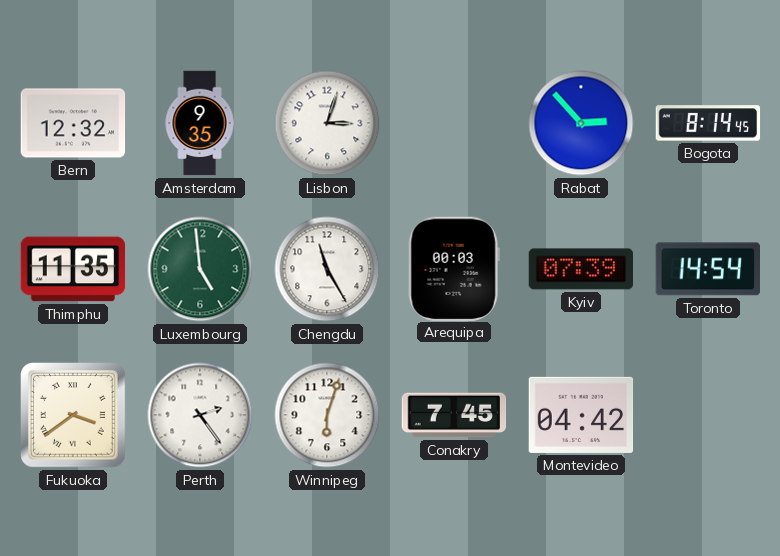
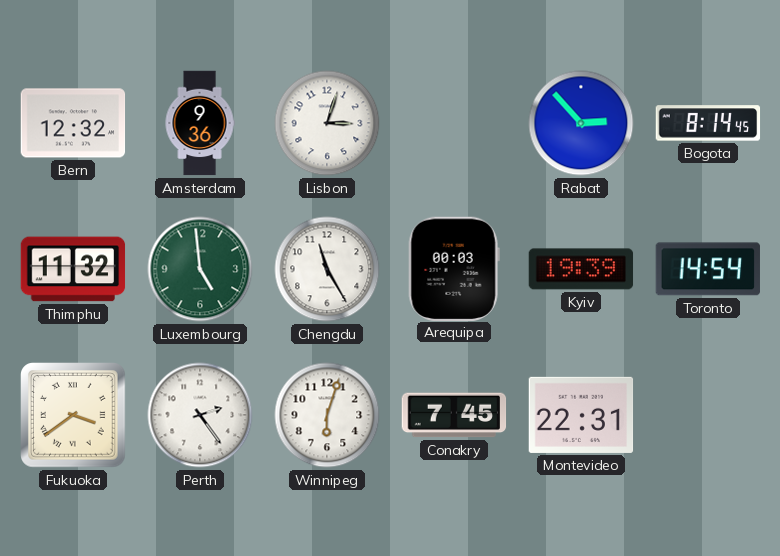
Amsterdam: 9:35 -> 9:36 (200, 123)
Thimphu: 11:35 -> 11:32 (73, 269)
Kyiv: 07:39 -> 19:39 (581, 269)
Montevideo: 04:42 -> 22:31 (581, 415)
